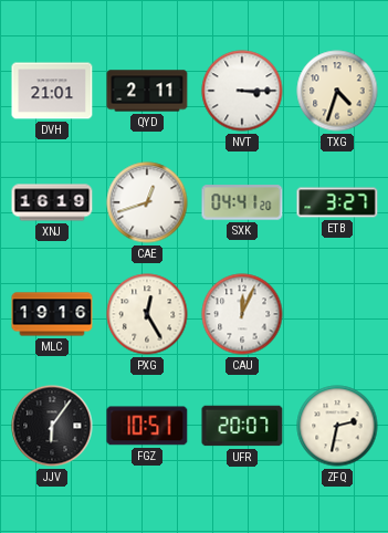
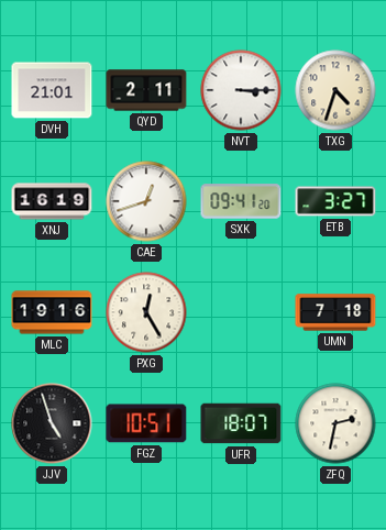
SXK: 04:41 -> 09:41 (241, 201)
CAU: 12:04 -> none (242, 314)
UMN: none -> 7:18 (335, 312)
JJV: 6:06 -> 4:57 (52, 423)
UFR: 20:07 -> 18:07 (241, 423)
